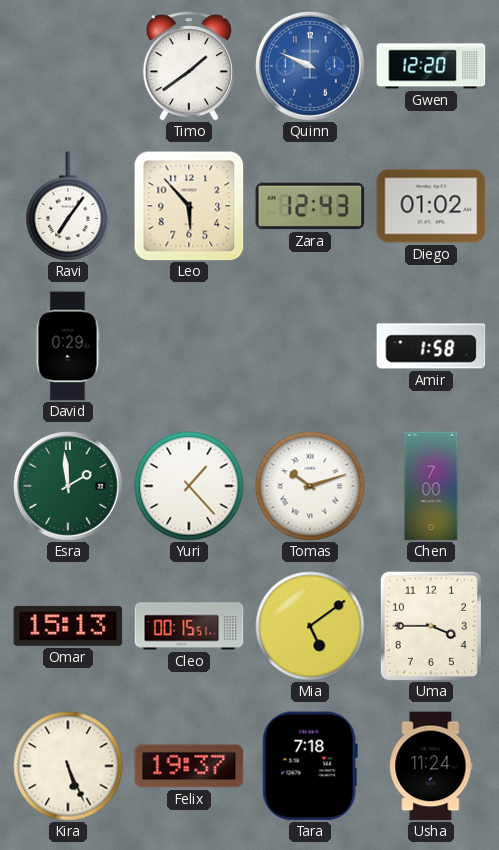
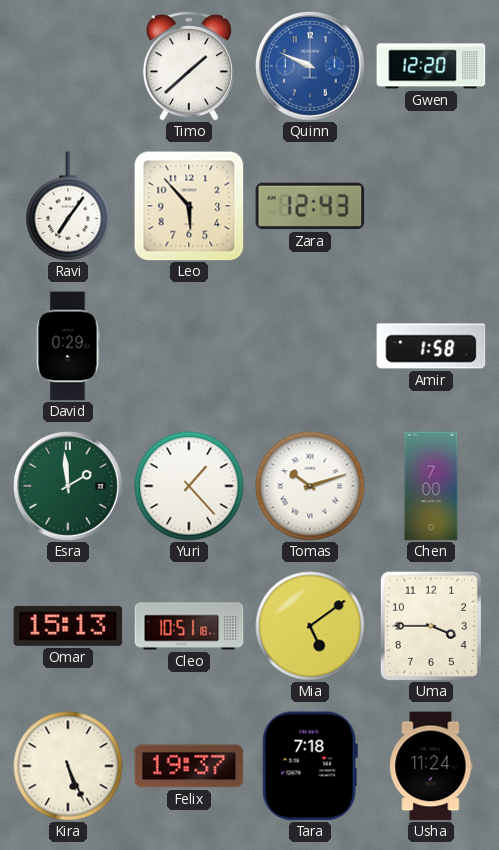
Timo: 1:39 -> 1:38 (189, 66)
Diego: 01:02 -> none (431, 206)
Cleo: 00:15 -> 10:51 (189, 626)
